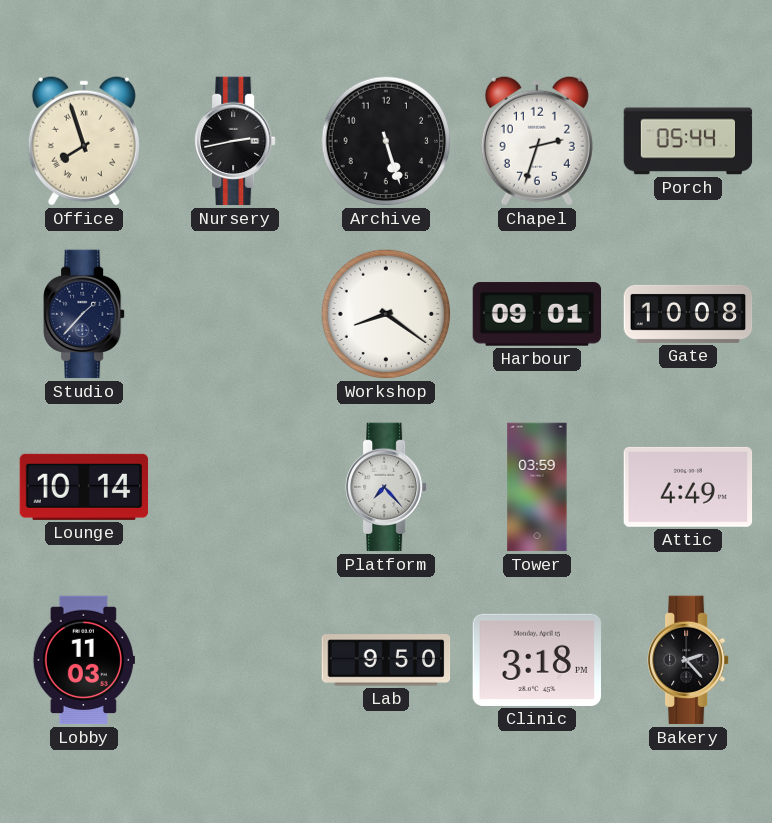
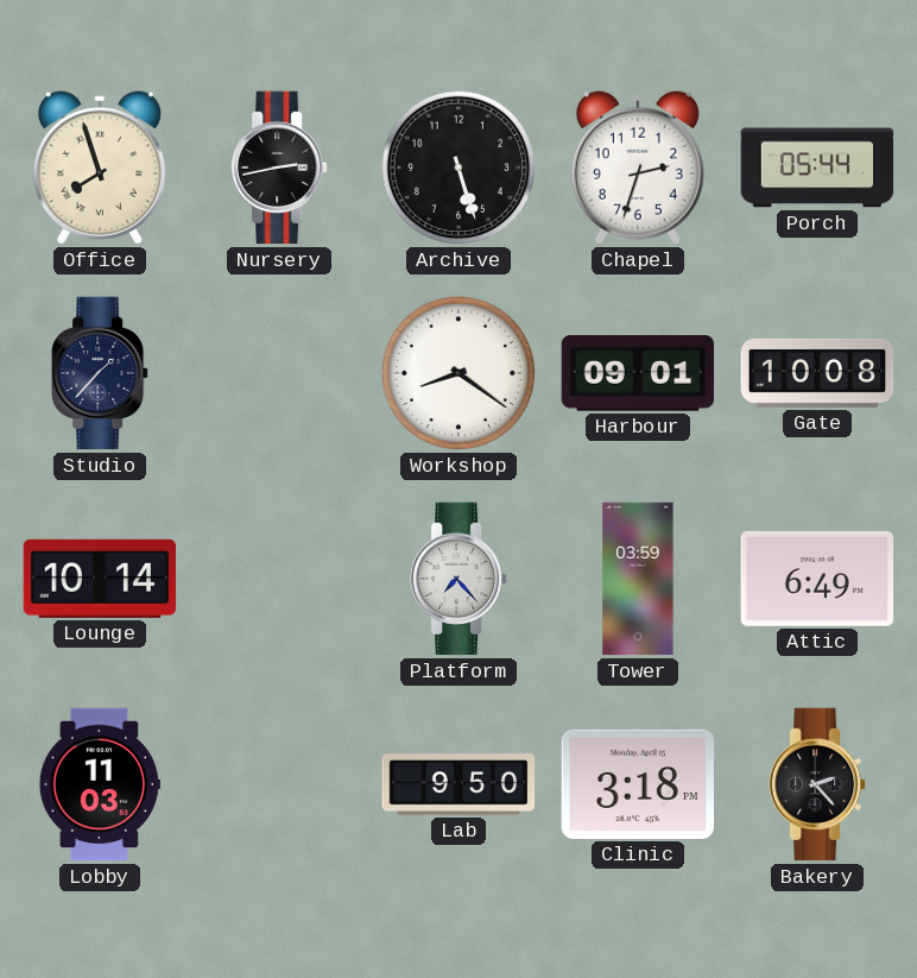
Attic: 4:49 -> 6:49 (817, 579)
